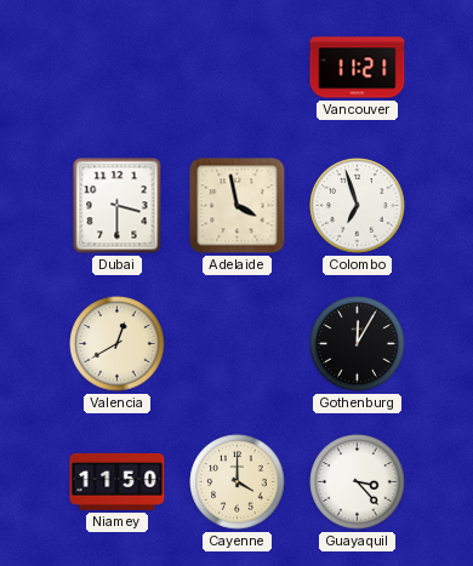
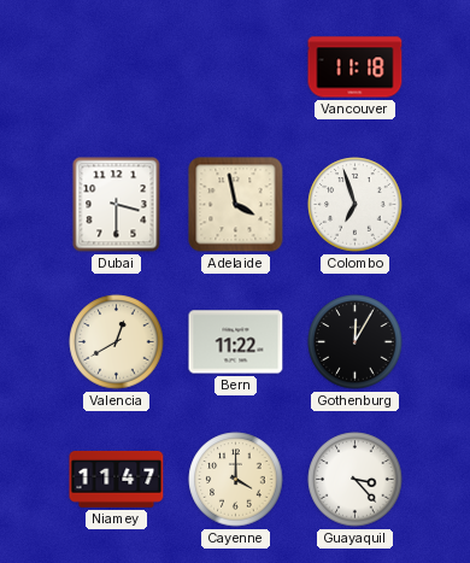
Vancouver: 11:21 -> 11:18 (356, 68)
Bern: none -> 11:22 (236, 342)
Niamey: 11:50 -> 11:47 (117, 479)
